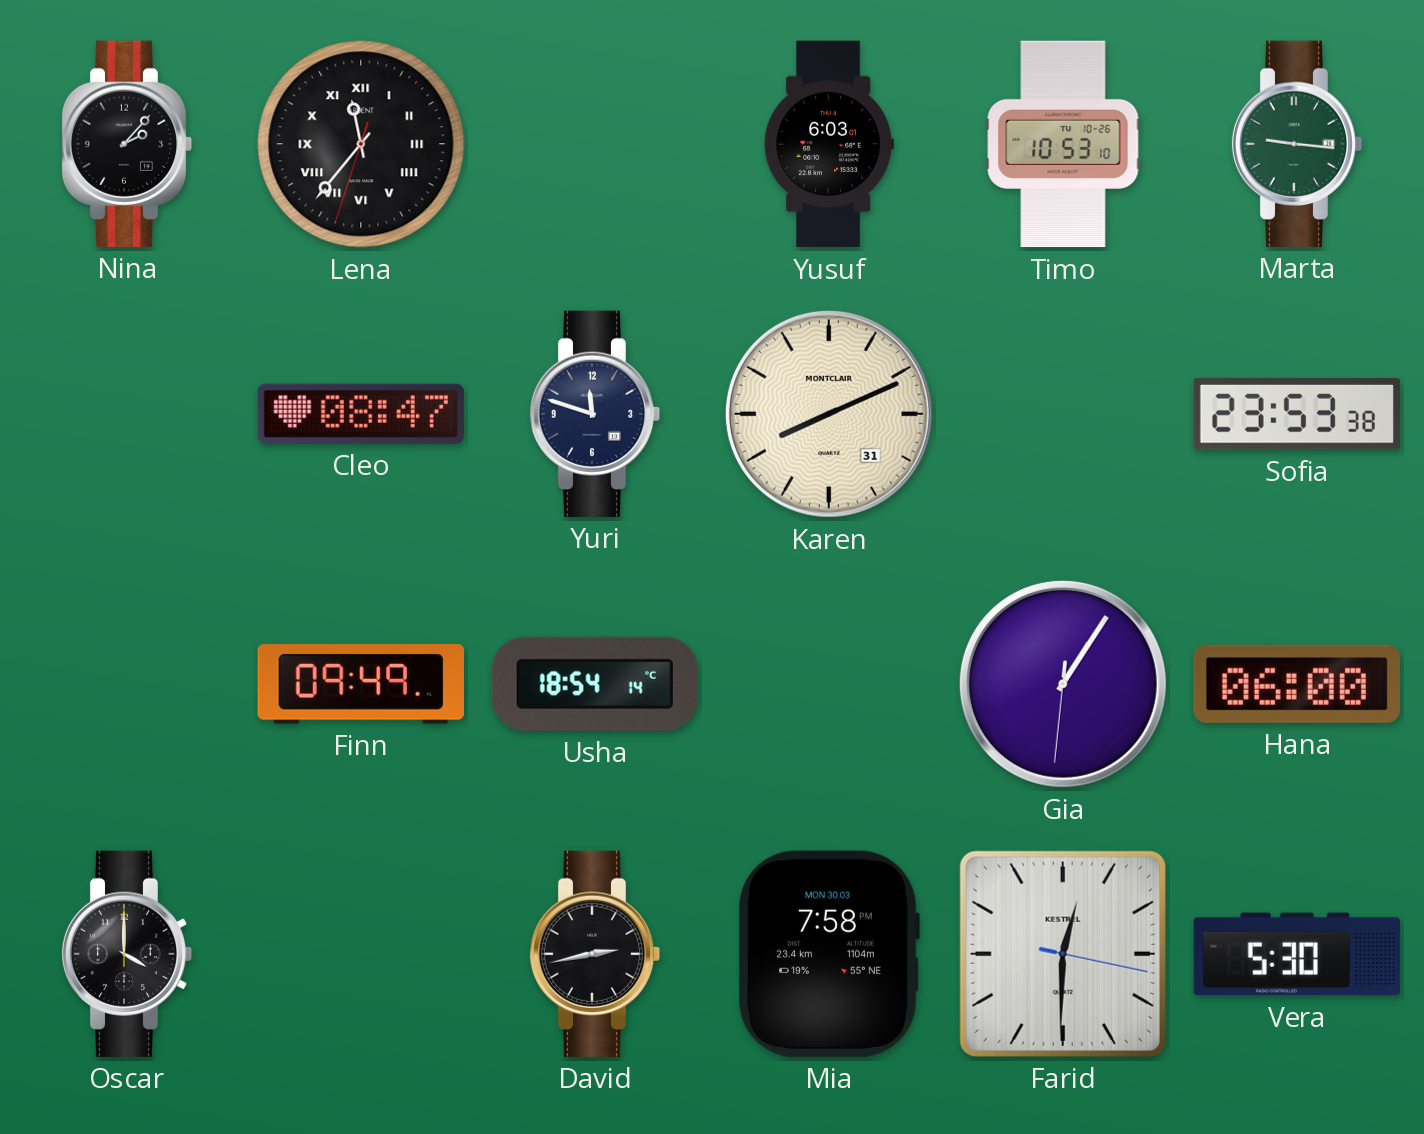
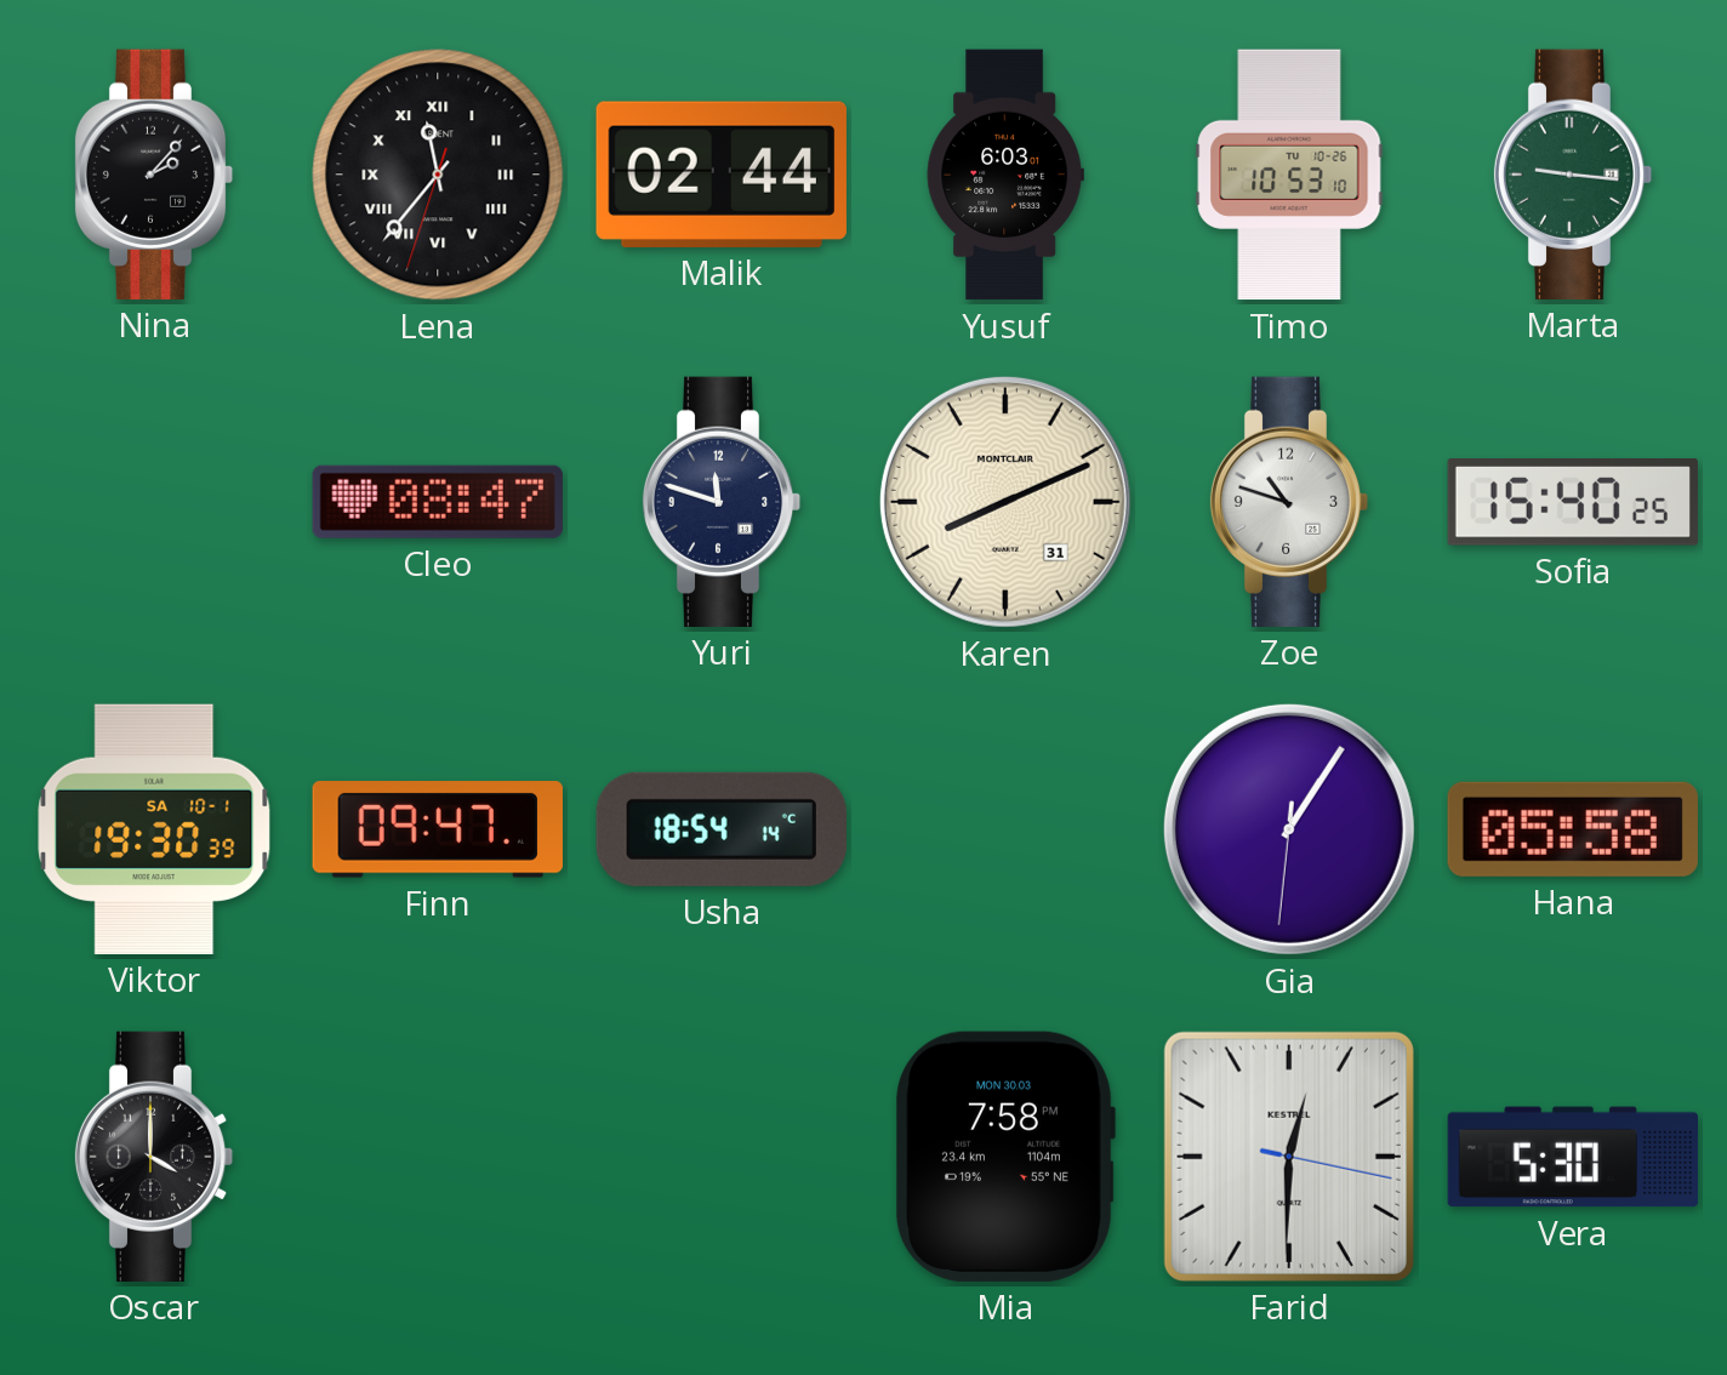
Malik: none -> 02:44 (722, 175)
Zoe: none -> 10:48 (1289, 502)
Sofia: 23:53 -> 15:40 (1573, 502)
Viktor: none -> 19:30 (154, 829)
Finn: 09:49 -> 09:47 (438, 829)
Hana: 06:00 -> 05:58 (1573, 829)
David: 2:43 -> none (595, 954)
